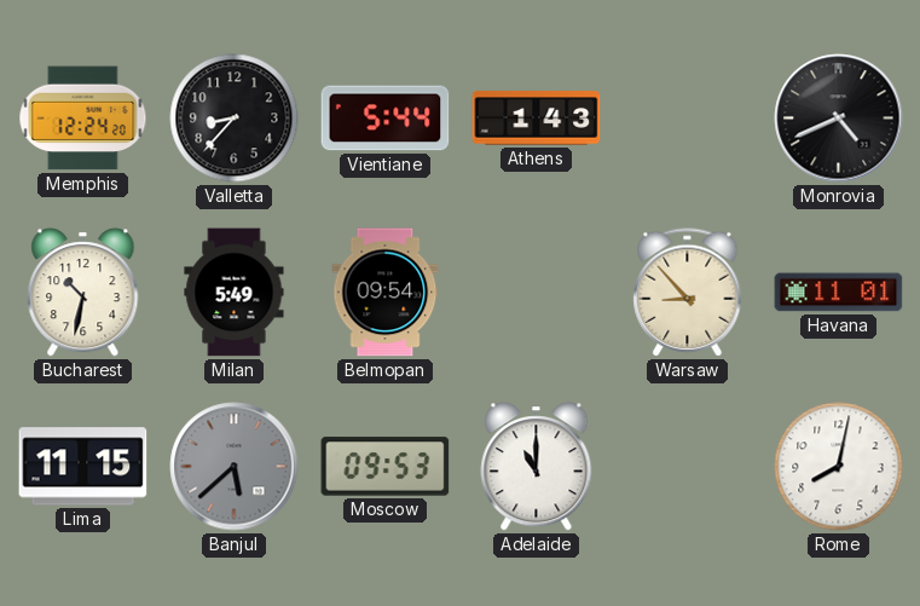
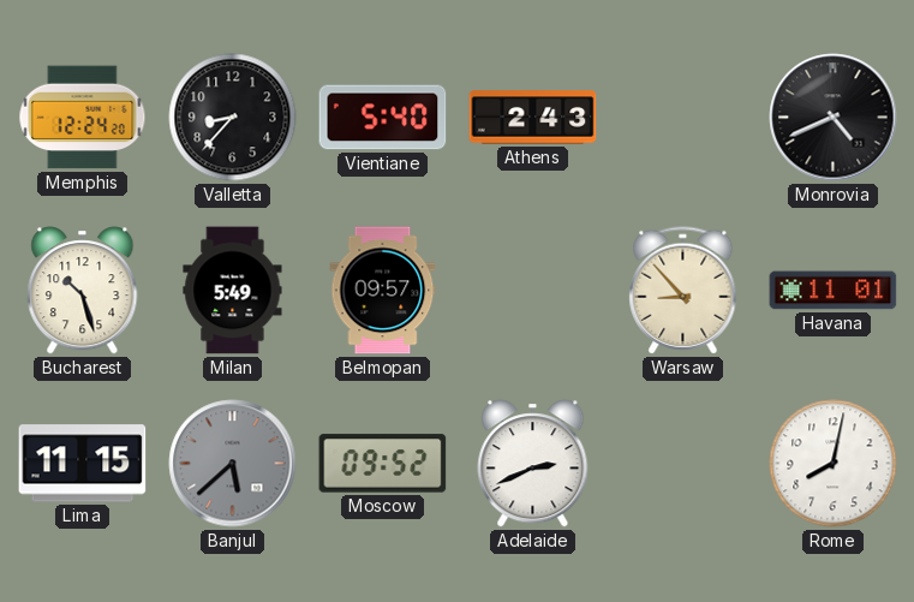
Vientiane: 5:44 -> 5:40 (383, 118)
Athens: 1:43 -> 2:43 (533, 118)
Bucharest: 10:32 -> 10:27 (83, 291)
Belmopan: 09:54 -> 09:57 (383, 291)
Moscow: 09:53 -> 09:52 (383, 464)
Adelaide: 11:00 -> 2:41 (533, 464)
